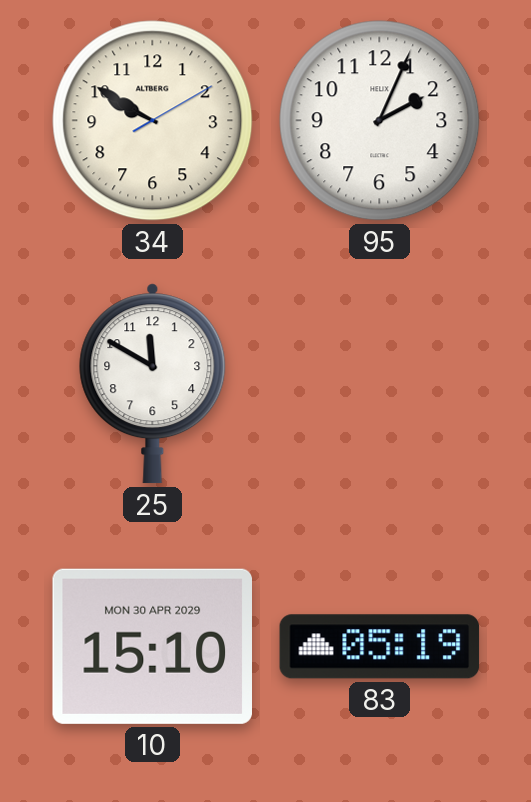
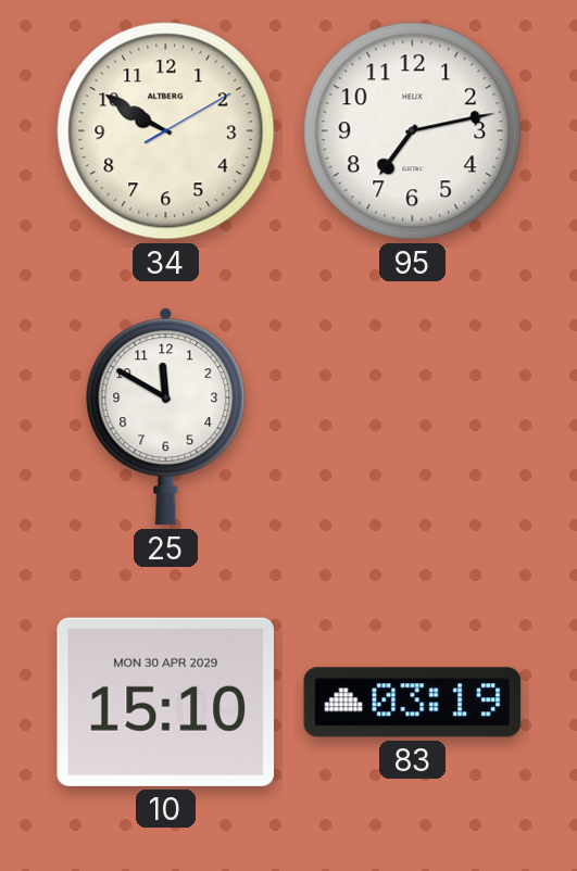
95: 2:04 -> 7:13 (413, 131)
83: 05:19 -> 03:19 (413, 703)
